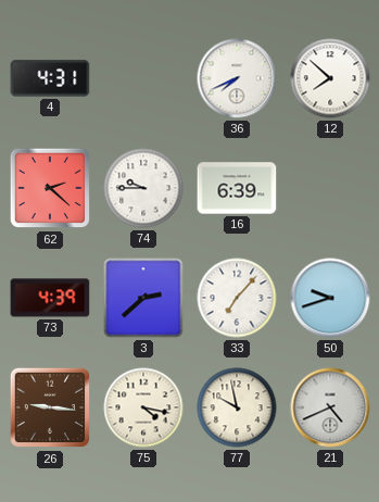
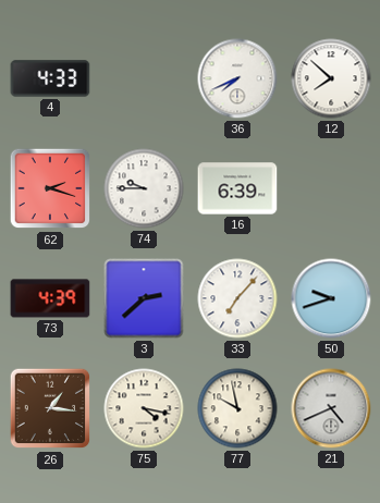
4: 4:31 -> 4:33 (50, 78)
62: 2:22 -> 2:18 (50, 188)
26: 9:16 -> 1:16 (50, 408)
